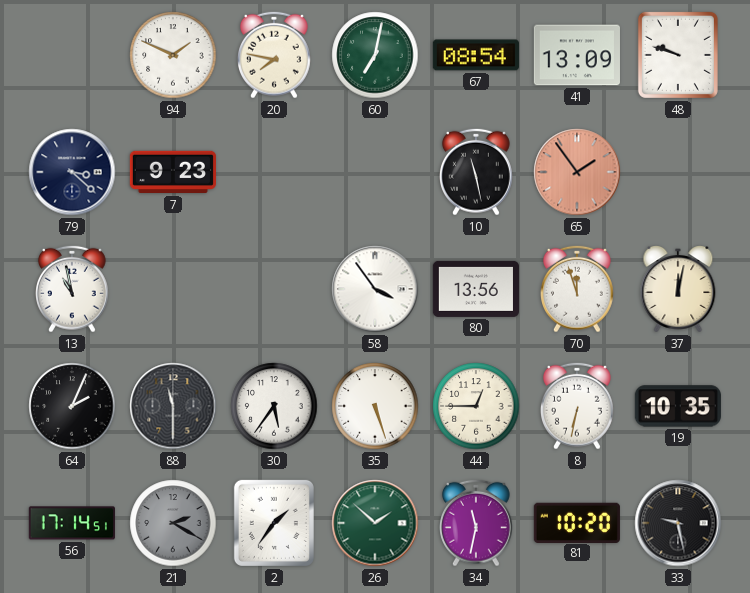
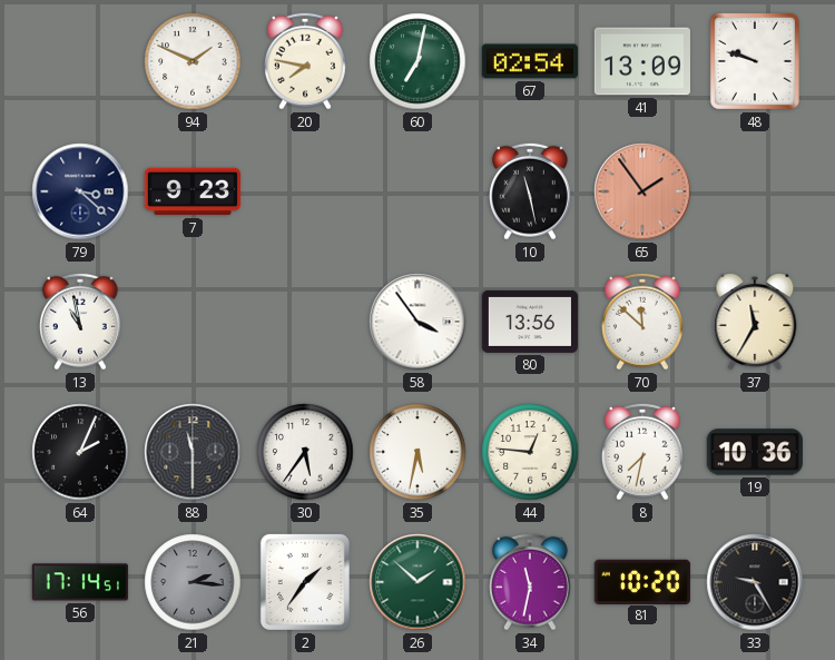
67: 08:54 -> 02:54 (530, 61)
70: 11:57 -> 11:52 (644, 322)
37: 12:02 -> 11:35 (755, 322)
35: 5:27 -> 5:32 (417, 452)
44: 12:45 -> 12:46 (530, 452)
8: 6:32 -> 7:32 (644, 452)
19: 10:35 -> 10:36 (755, 452)
21: 2:20 -> 2:16 (193, 582)
33: 9:28 -> 9:25 (755, 582)
